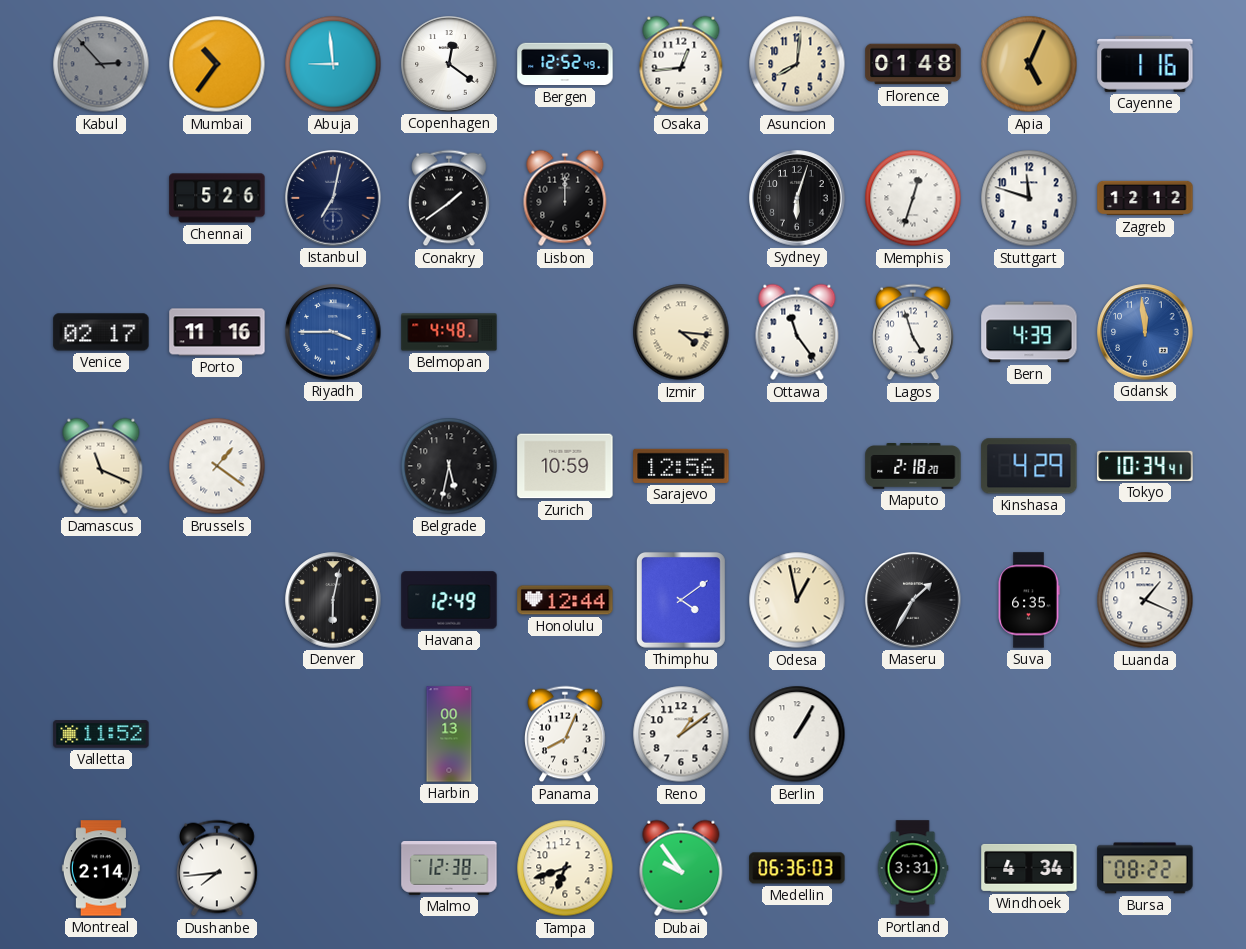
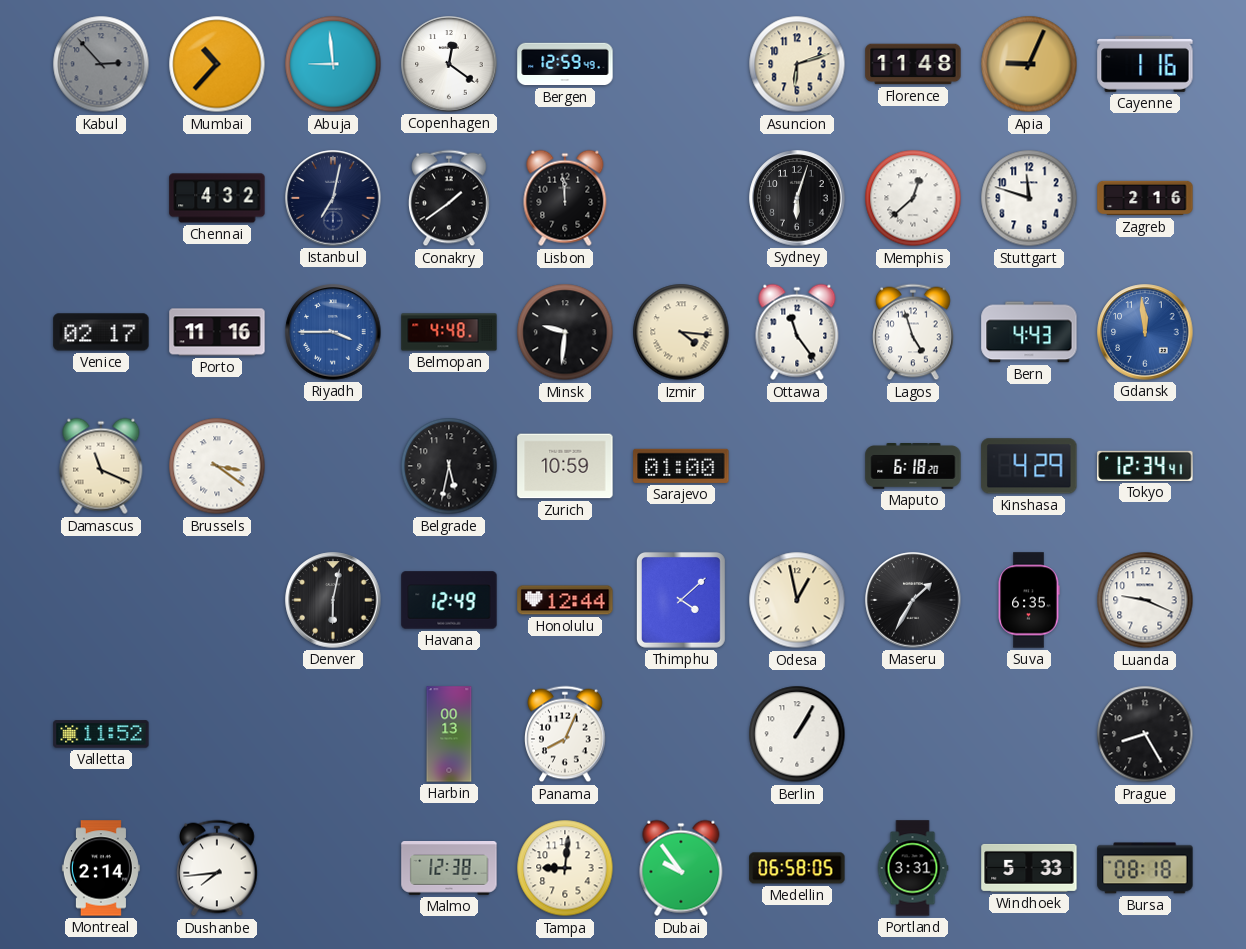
Mumbai: 10:36 -> 10:37 (217, 64)
Bergen: 12:52 -> 12:59 (565, 64)
Osaka: 12:44 -> none (681, 64)
Asuncion: 8:01 -> 6:12 (797, 64)
Florence: 01:48 -> 11:48 (913, 64)
Apia: 5:04 -> 9:04 (1029, 64)
Chennai: 5:26 -> 4:32 (217, 198)
Lisbon: 12:00 -> 11:59 (565, 198)
Memphis: 12:33 -> 12:38 (913, 198)
Zagreb: 12:12 -> 2:16 (1145, 198)
Minsk: none -> 9:31 (565, 332)
Bern: 4:39 -> 4:43 (1029, 332)
Brussels: 1:21 -> 3:21 (217, 466)
Sarajevo: 12:56 -> 01:00 (681, 466)
Maputo: 2:18 -> 6:18 (913, 466)
Tokyo: 10:34 -> 12:34 (1145, 466)
Thimphu: 4:09 -> 4:08 (681, 600)
Luanda: 1:19 -> 9:19 (1145, 600)
Reno: 1:09 -> none (681, 734)
Prague: none -> 8:25 (1145, 734)
Tampa: 6:42 -> 9:01 (565, 868)
Medellin: 06:36 -> 06:58 (797, 868)
Windhoek: 4:34 -> 5:33 (1029, 868)
Bursa: 08:22 -> 08:18 (1145, 868)
